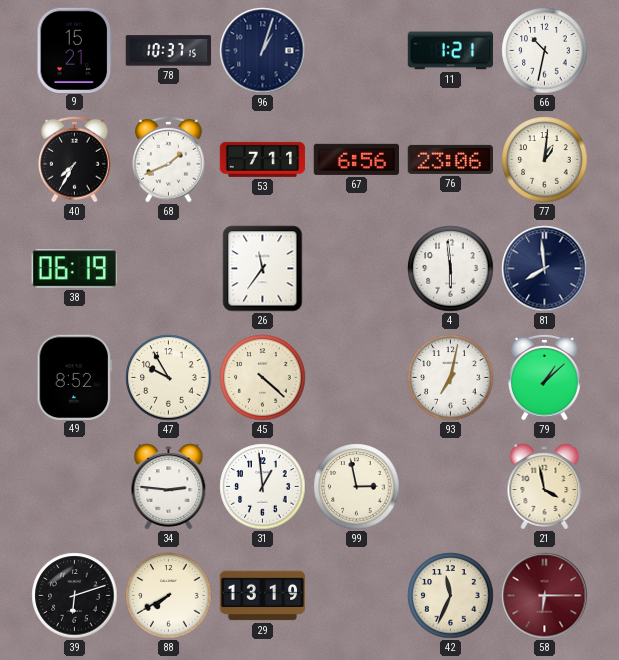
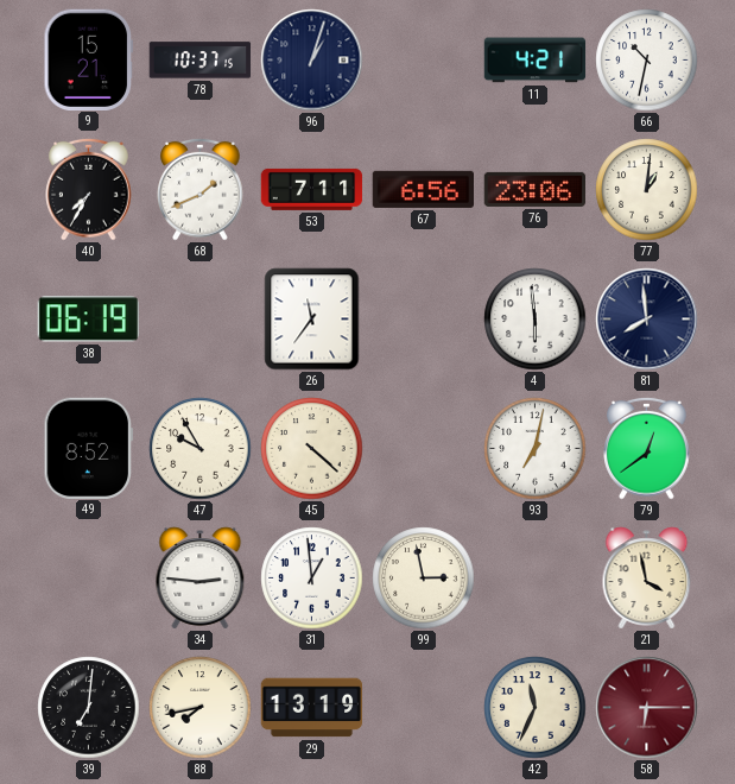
11: 1:21 -> 4:21 (536, 61)
79: 1:08 -> 12:39 (647, 448)
39: 6:12 -> 7:01 (89, 708)
88: 7:40 -> 7:43 (201, 708)
